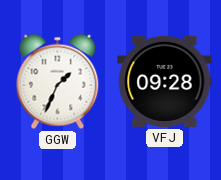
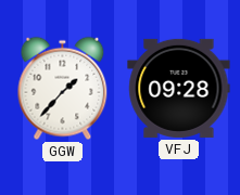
GGW: 1:34 -> 1:37 (63, 89)
